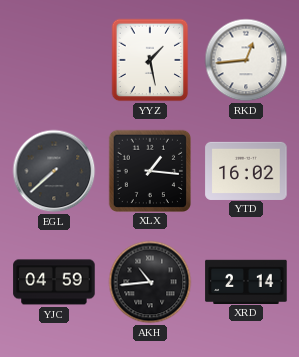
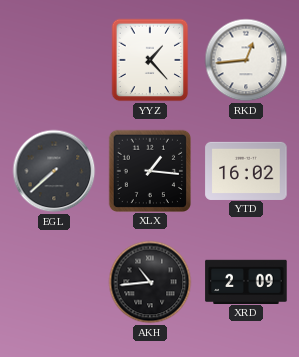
YYZ: 1:28 -> 1:23 (150, 60)
YJC: 04:59 -> none (54, 282)
XRD: 2:14 -> 2:09 (246, 281)
